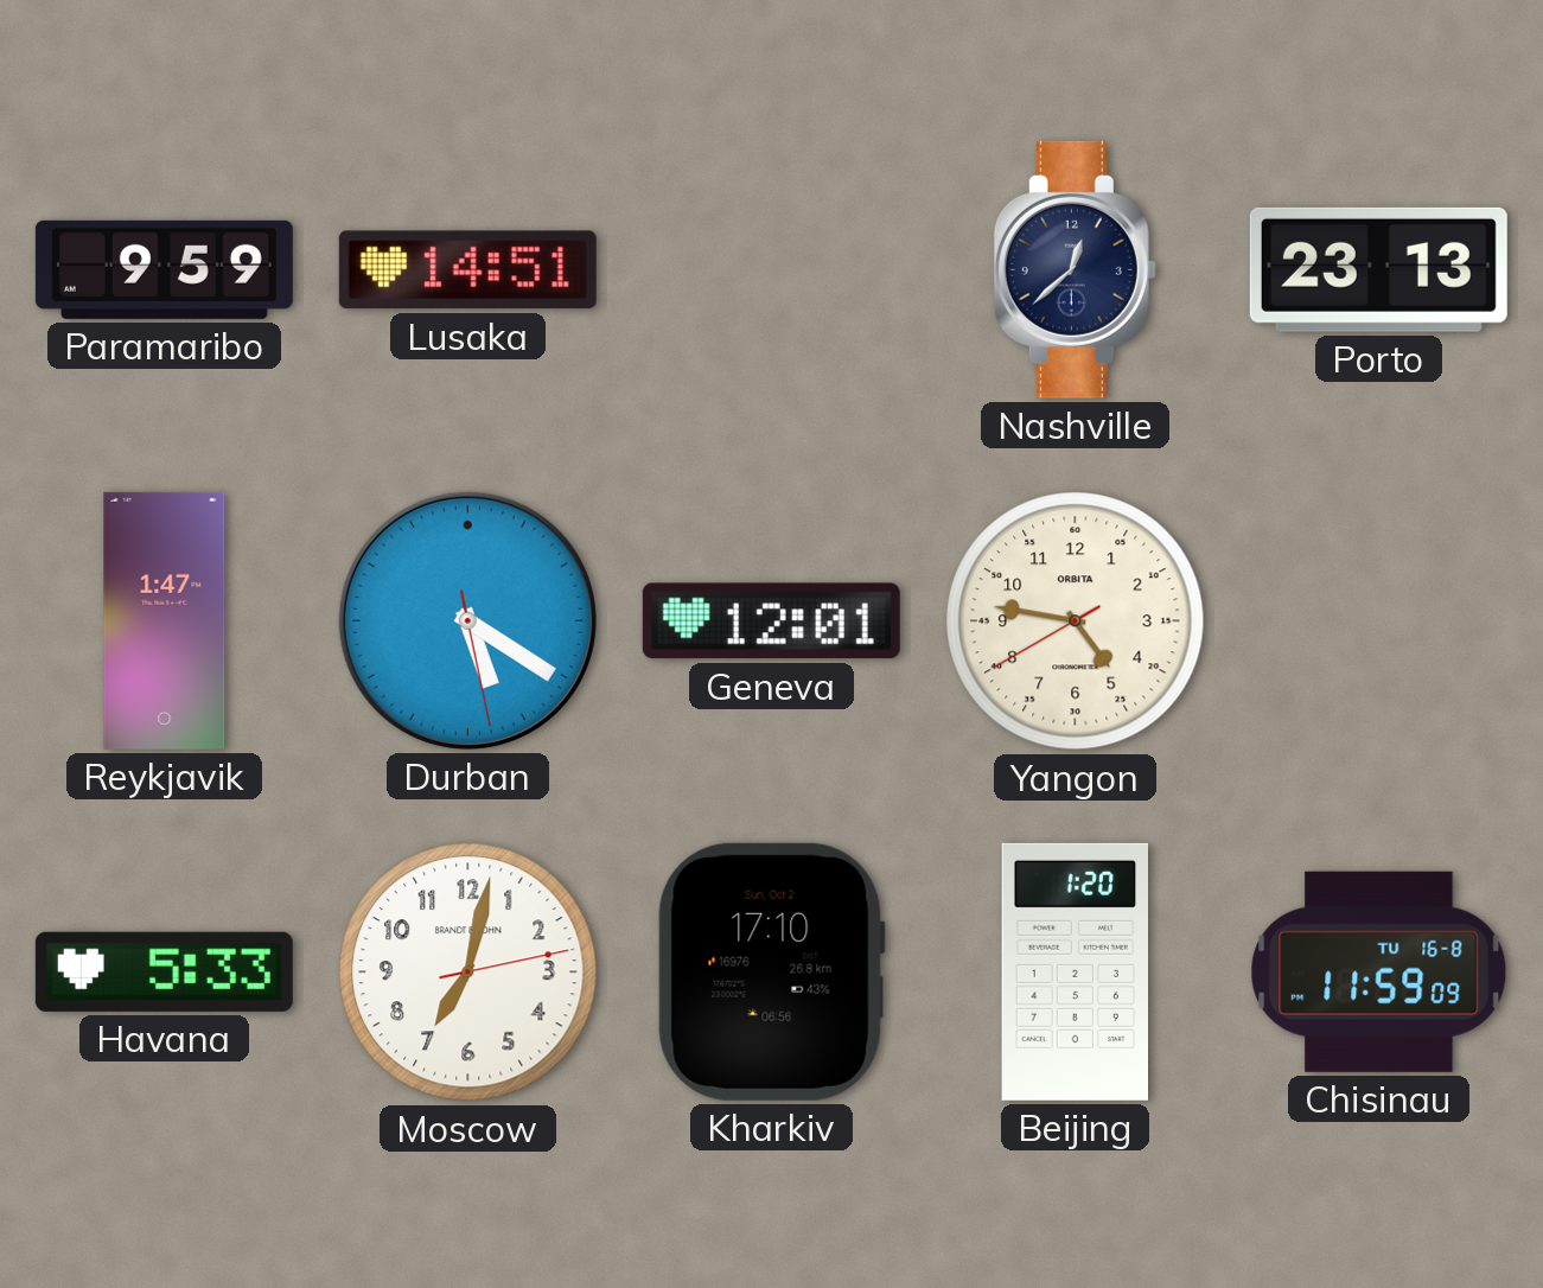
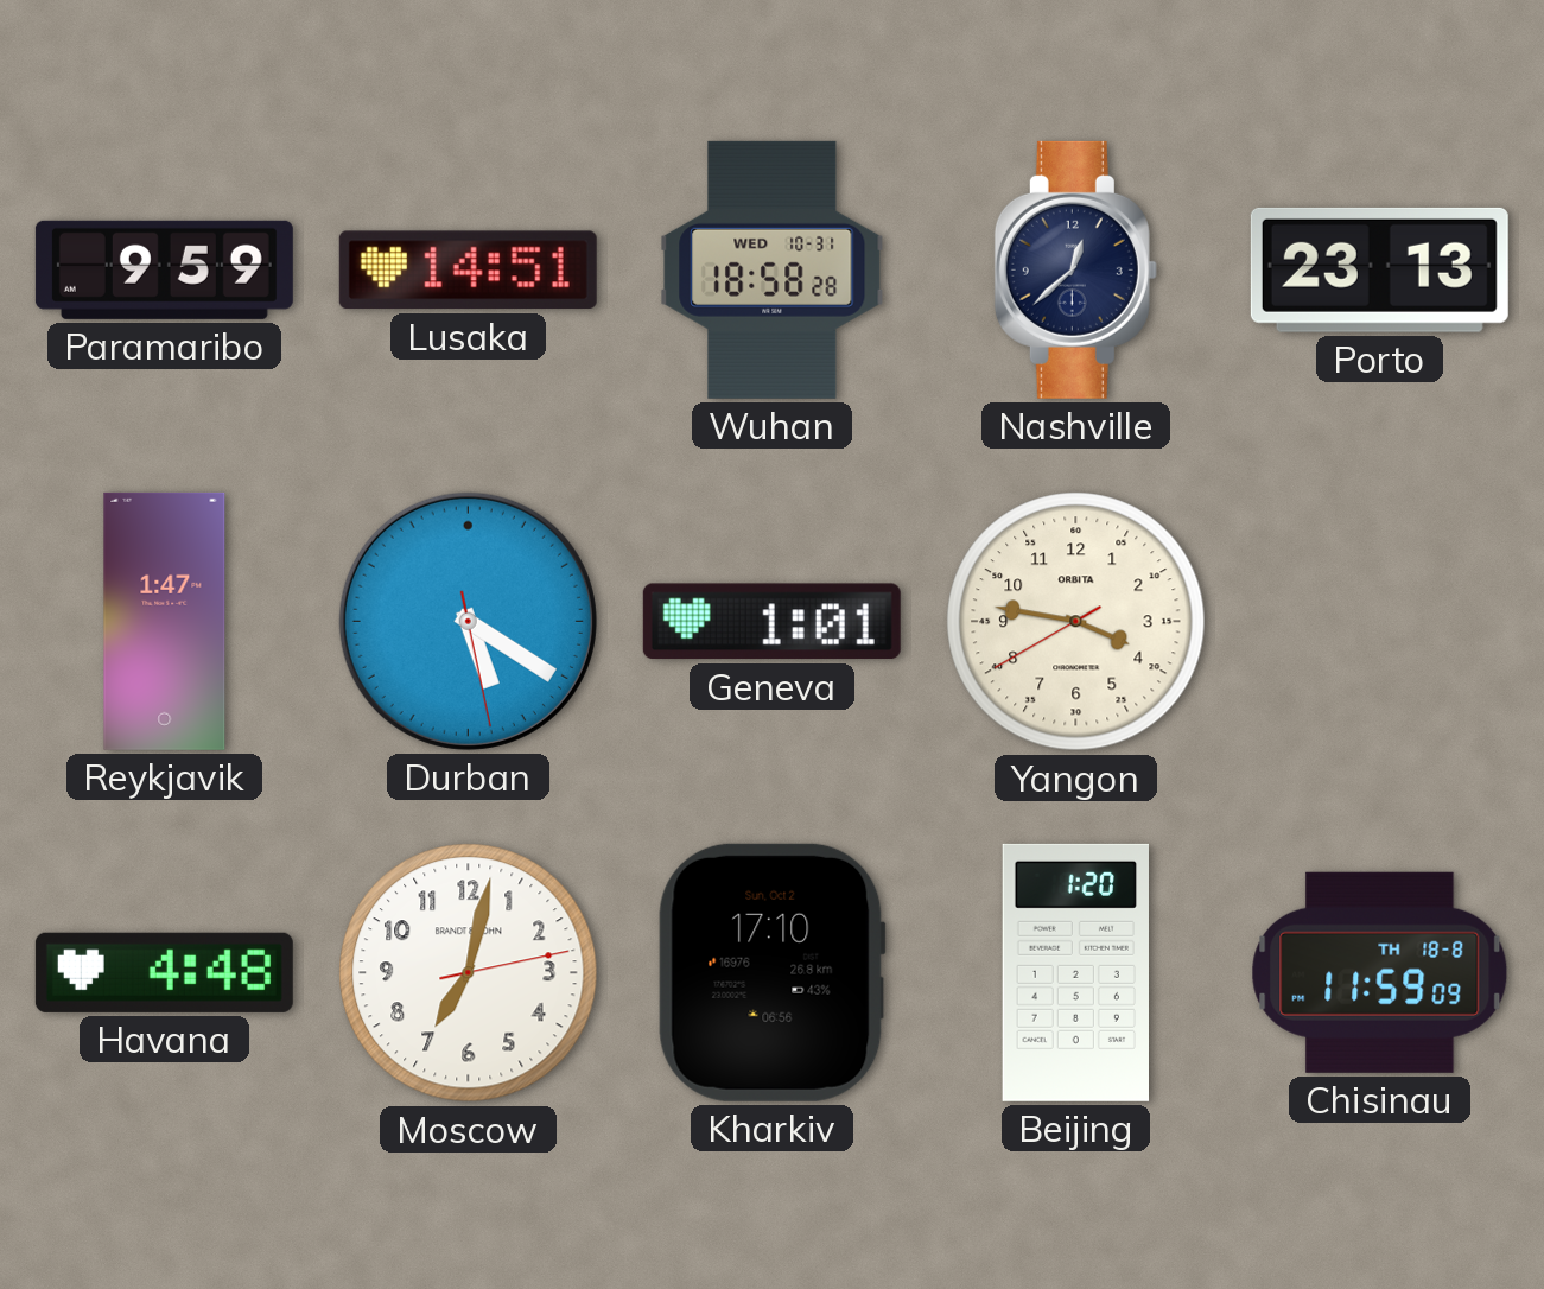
Wuhan: none -> 18:58 (773, 269)
Geneva: 12:01 -> 1:01 (771, 622)
Yangon: 4:46 -> 3:46 (1076, 622)
Havana: 5:33 -> 4:48 (164, 972)
Chisinau date: TU 16-8 -> TH 18-8 (1380, 972)
